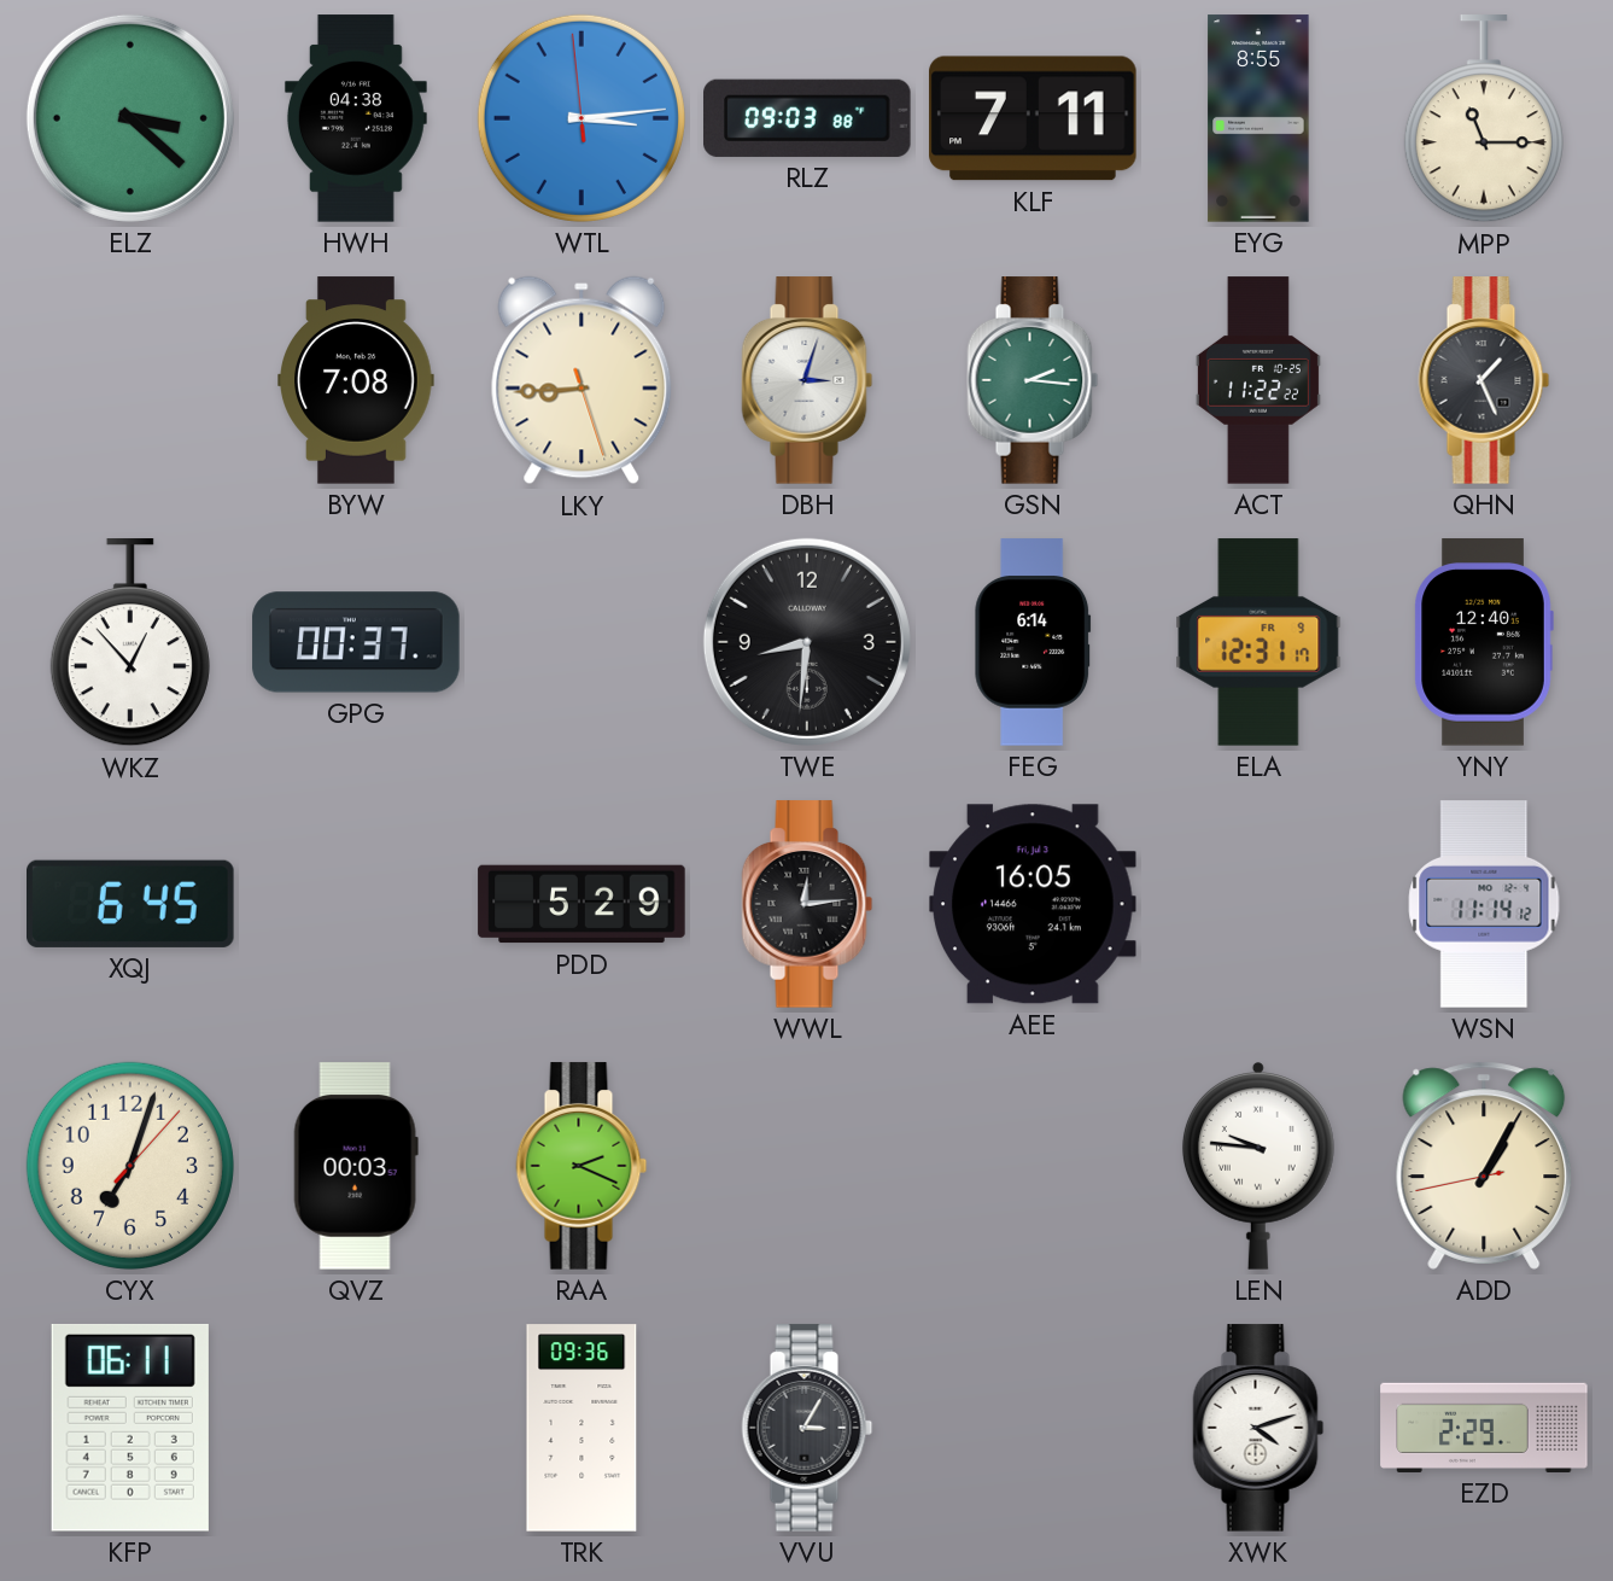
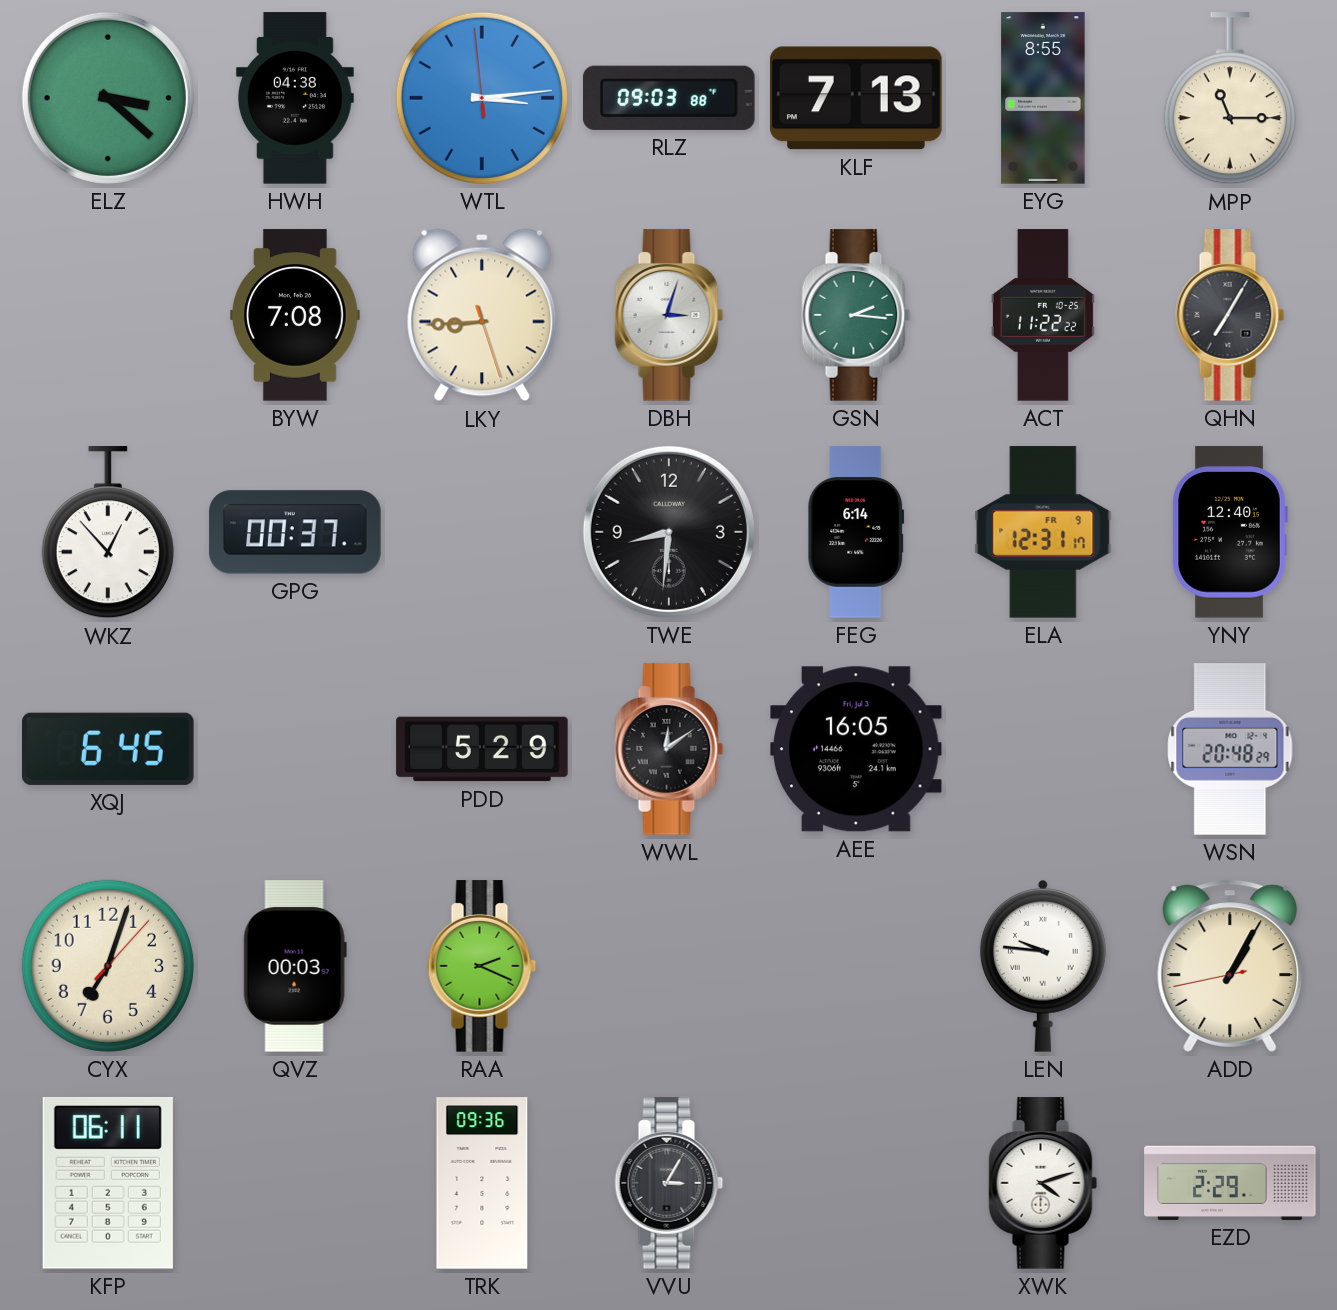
KLF: 7:11 -> 7:13 (856, 98)
QHN: 1:26 -> 7:05 (1230, 315)
WWL: 12:14 -> 12:09 (669, 749)
WSN: 11:14 -> 20:48 (1230, 749)
